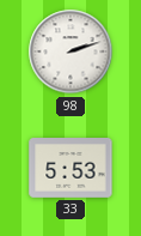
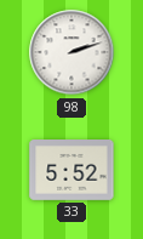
33: 5:53 -> 5:52 (71, 171)
